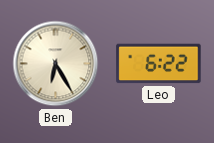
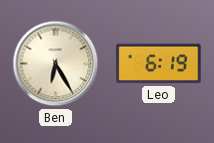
Leo: 6:22 -> 6:19 (159, 64)
